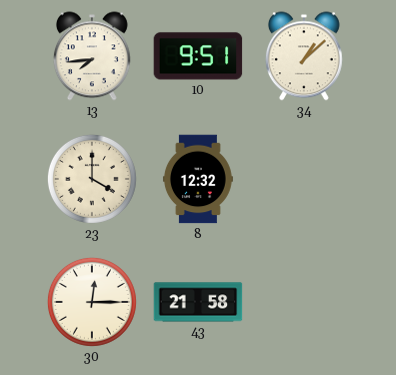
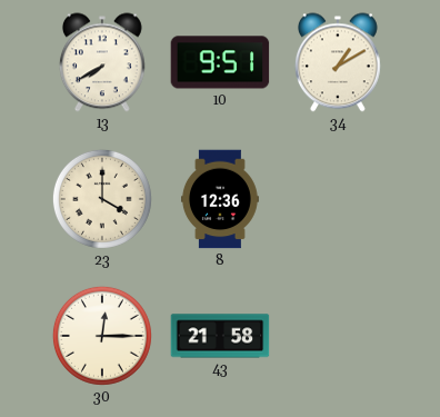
13: 7:44 -> 7:40 (102, 62)
34: 1:08 -> 1:10 (338, 62)
8: 12:32 -> 12:36 (220, 199)
